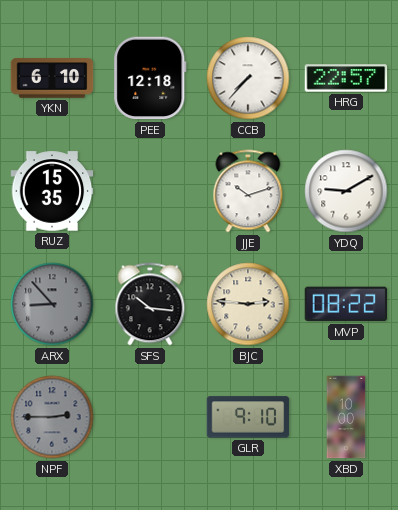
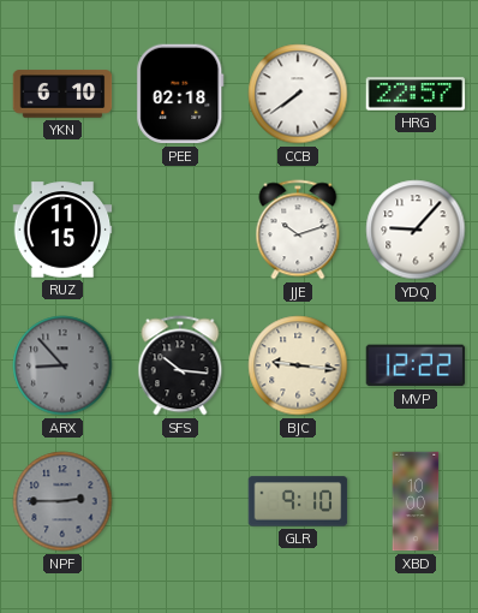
PEE: 12:18 -> 02:18 (180, 94)
CCB: 7:37 -> 7:39 (298, 94)
RUZ: 15:35 -> 11:15 (62, 230)
YDQ: 9:10 -> 9:07 (416, 230)
BJC: 2:46 -> 9:16 (298, 365)
MVP: 08:22 -> 12:22 (416, 365)
